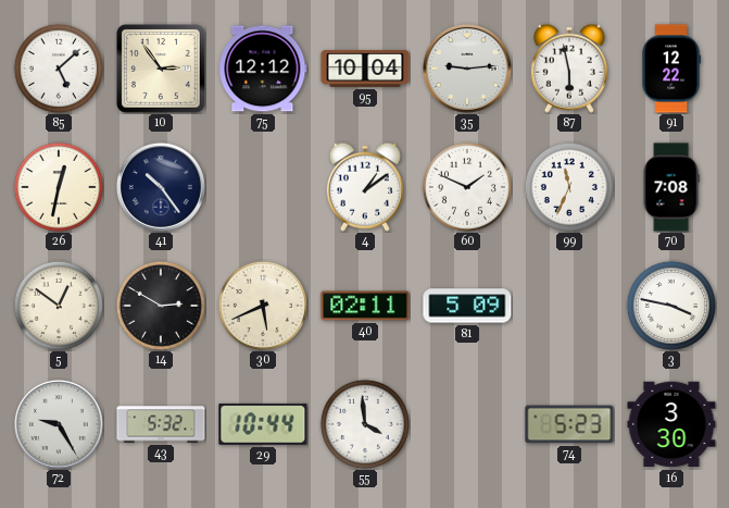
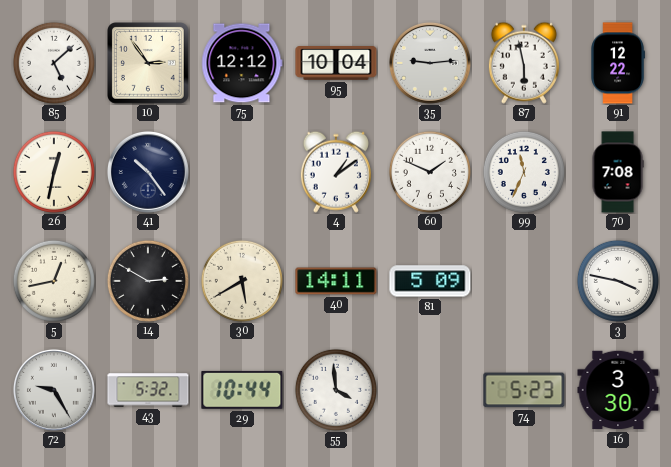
5: 12:51 -> 12:43 (54, 281)
30: 5:41 -> 5:40 (242, 281)
40: 02:11 -> 14:11 (336, 281)
